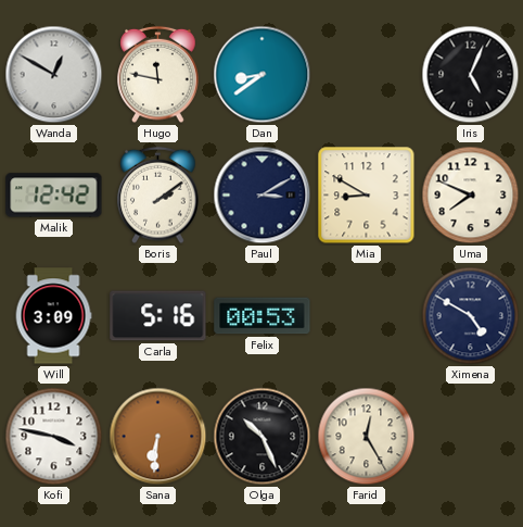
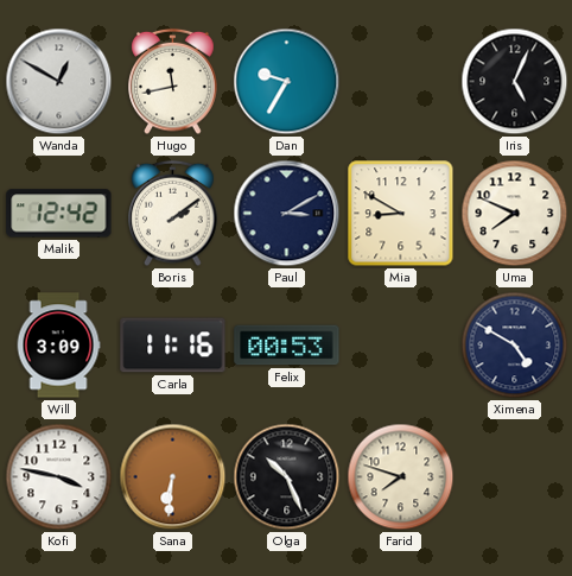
Hugo: 11:47 -> 11:43 (173, 82)
Dan: 8:39 -> 9:35 (287, 82)
Carla: 5:16 -> 11:16 (173, 346)
Farid: 12:25 -> 7:48 (401, 477)
